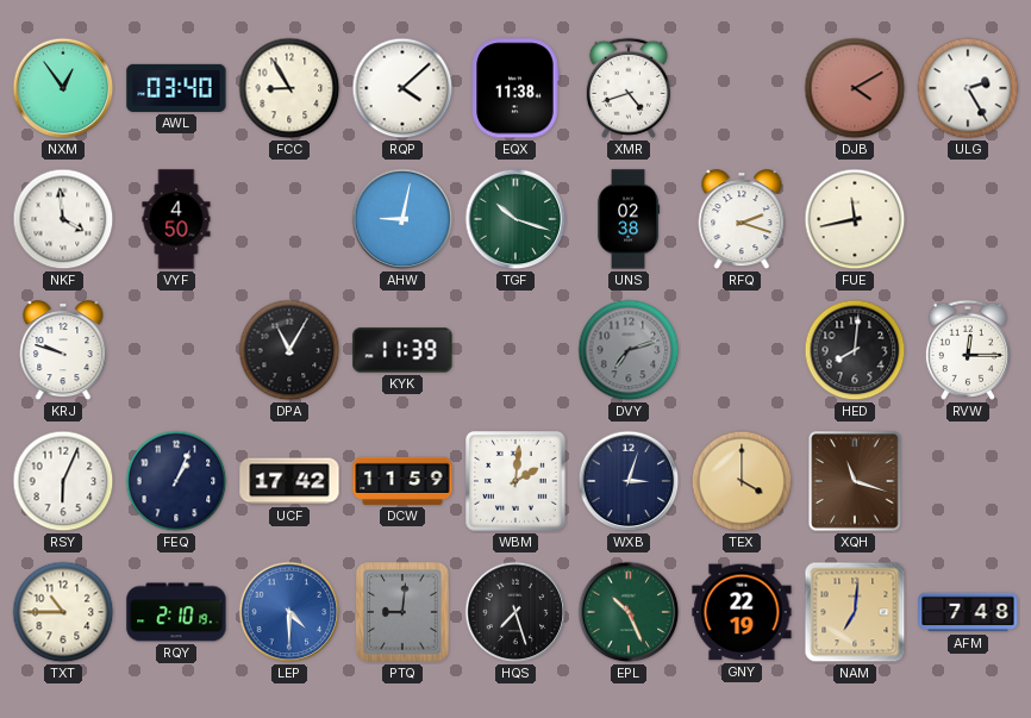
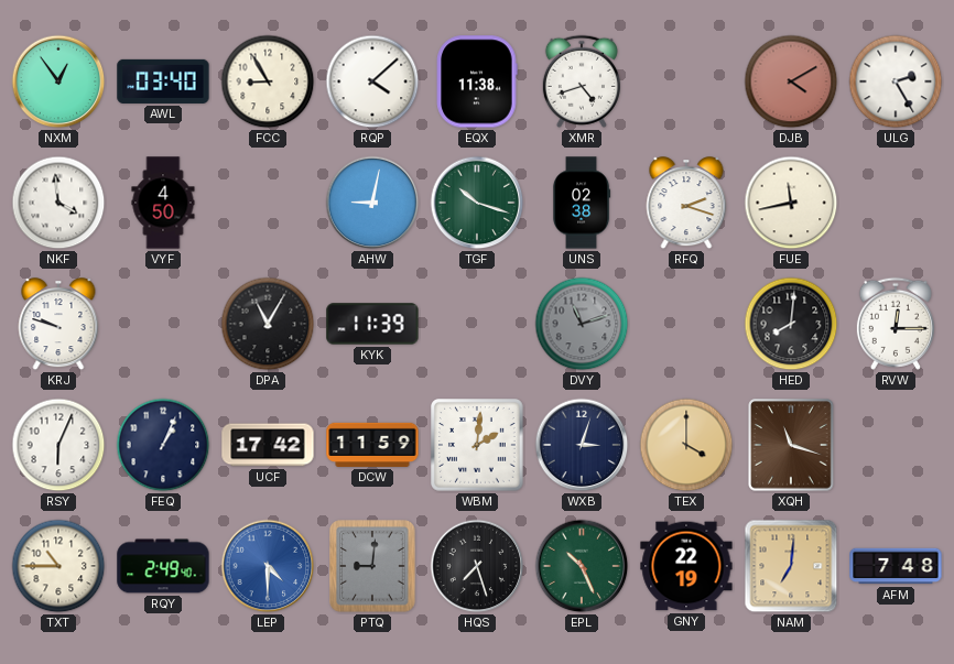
DVY: 7:12 -> 11:12 (582, 324)
RQY: 2:10 -> 2:49 (163, 566)
